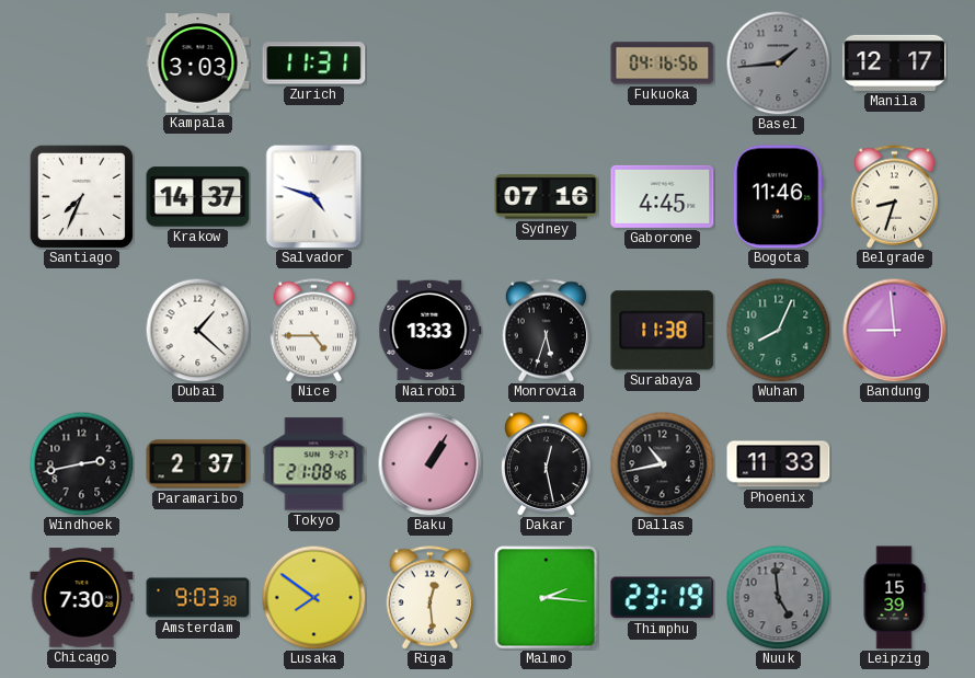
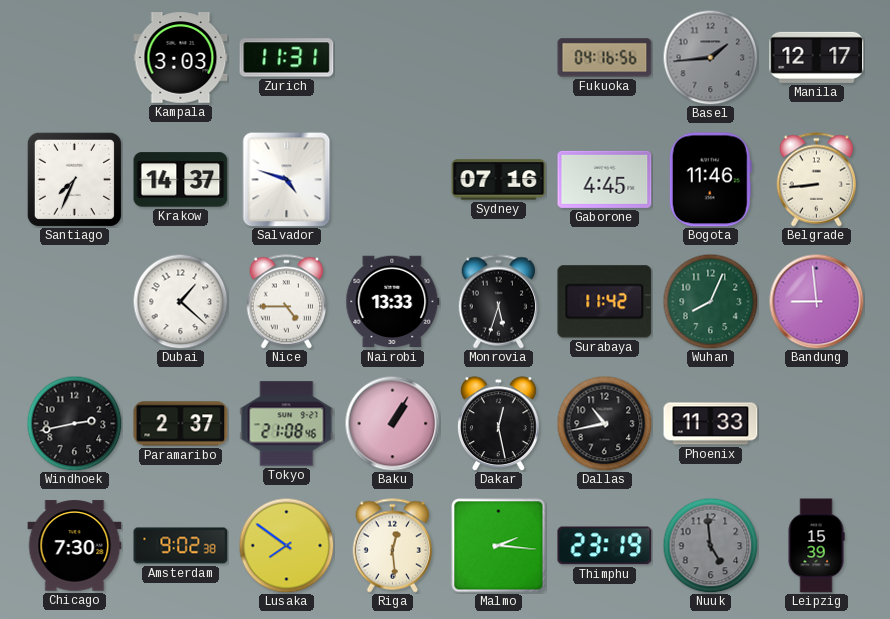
Belgrade: 8:33 -> 8:44 (817, 180)
Surabaya: 11:38 -> 11:42 (605, 302)
Amsterdam: 9:03 -> 9:02 (181, 546)
